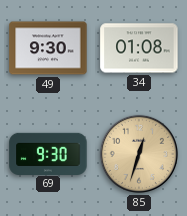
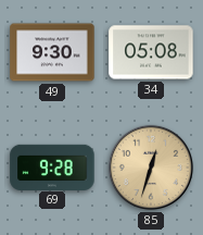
34: 01:08 -> 05:08 (151, 52)
69: 9:30 -> 9:28 (52, 166)
